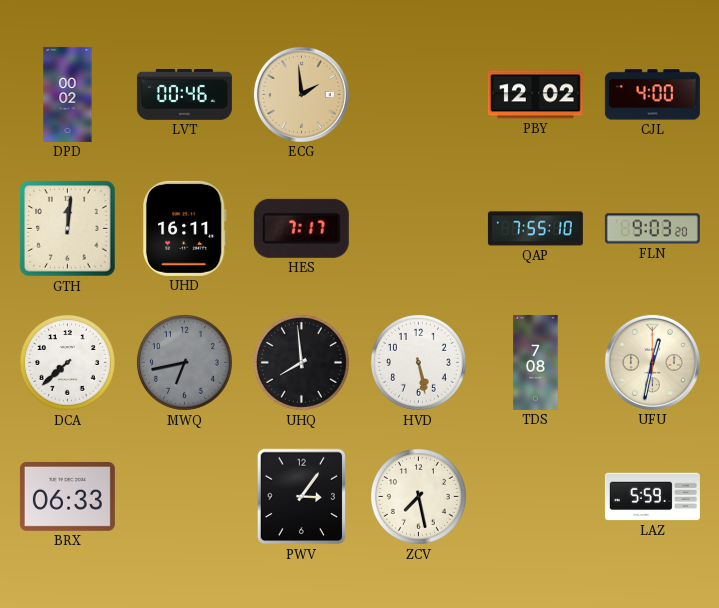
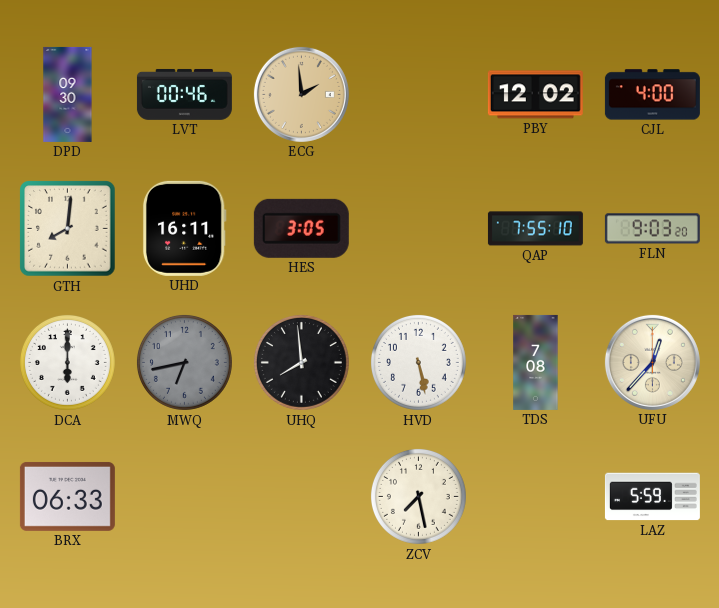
DPD: 00:02 -> 09:30 (68, 94)
GTH: 12:01 -> 8:01 (68, 229)
HES: 7:17 -> 3:05 (301, 228)
DCA: 7:38 -> 6:00 (67, 362)
UFU: 12:32 -> 12:37 (652, 362)
PWV: 3:06 -> none (302, 497)
